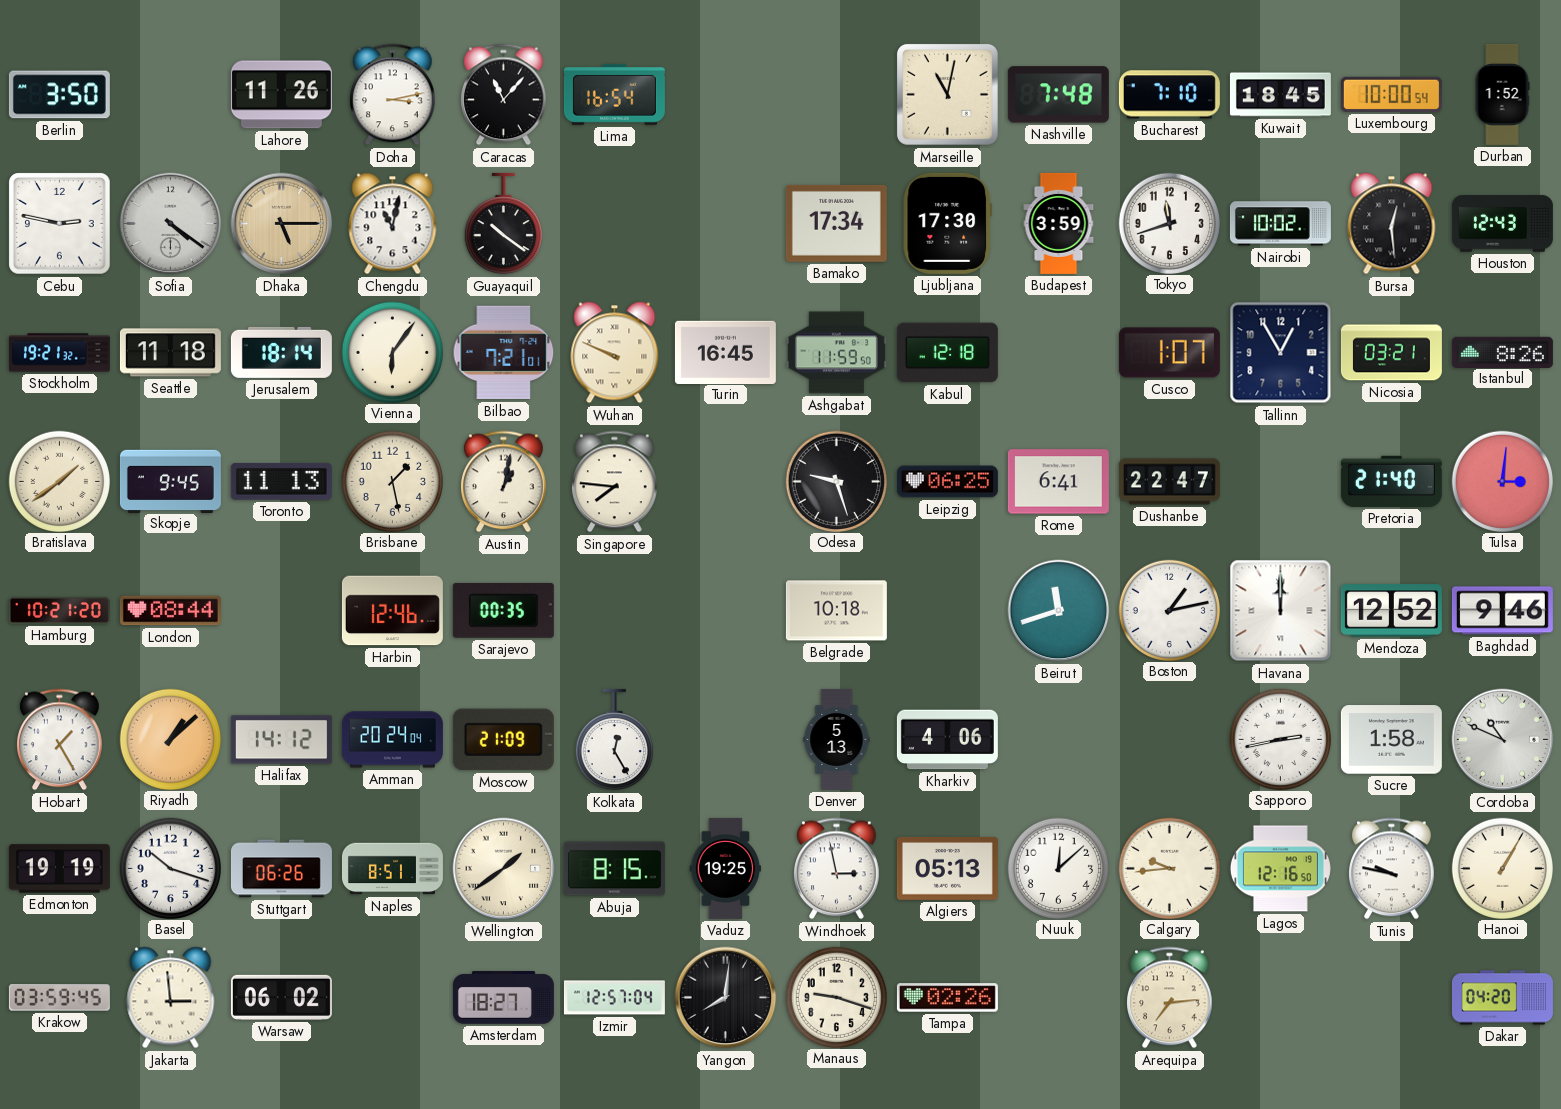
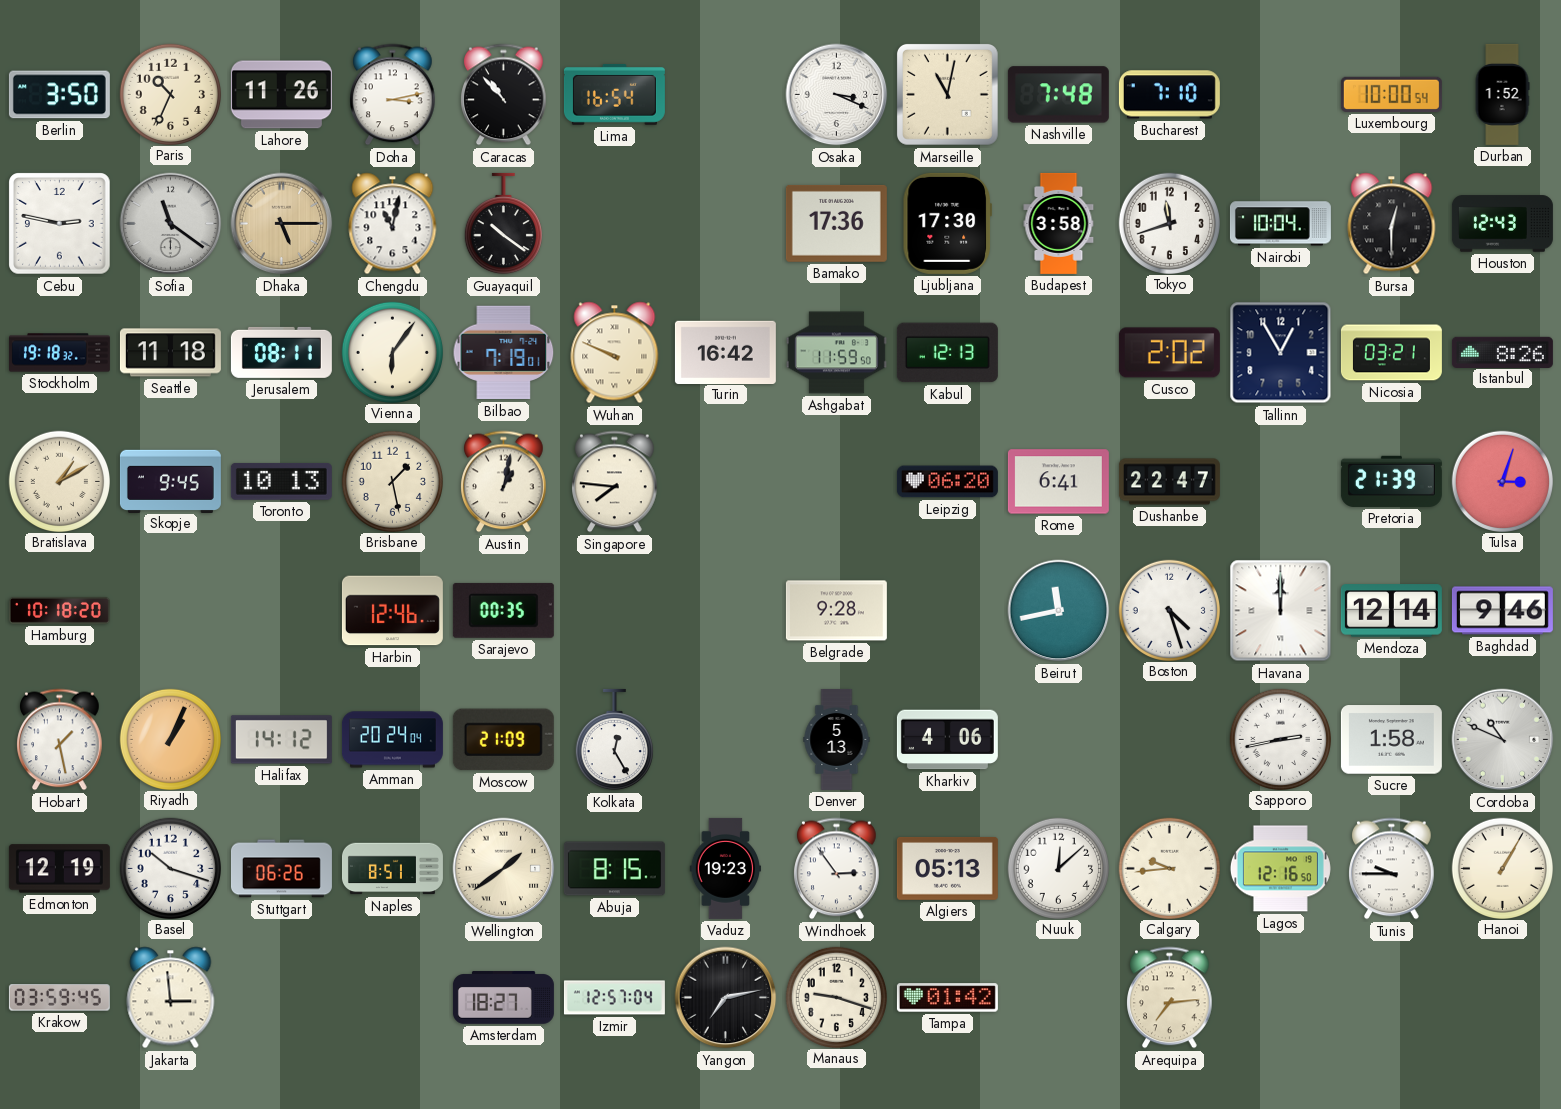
Paris: none -> 10:34 (170, 94)
Caracas: 11:07 -> 10:53 (504, 95)
Osaka: none -> 3:19 (837, 95)
Kuwait: 18:45 -> none (1280, 95)
Sofia: 4:21 -> 11:21 (171, 224)
Bamako: 17:34 -> 17:36 (836, 223)
Budapest: 3:59 -> 3:58 (1059, 223)
Nairobi: 10:02 -> 10:04 (1280, 224)
Bursa: 12:29 -> 12:30 (1392, 224)
Stockholm: 19:21 -> 19:18 (59, 353)
Jerusalem: 18:14 -> 08:11 (281, 352)
Bilbao: 7:21 -> 7:19 (504, 353)
Turin: 16:45 -> 16:42 (725, 352)
Kabul: 12:18 -> 12:13 (947, 353)
Cusco: 1:07 -> 2:02 (1169, 353)
Bratislava: 1:39 -> 1:10 (59, 481)
Toronto: 11:13 -> 10:13 (281, 481)
Odesa: 9:27 -> none (836, 481)
Leipzig: 06:25 -> 06:20 (947, 482)
Pretoria: 21:40 -> 21:39 (1391, 481)
Tulsa: 3:01 -> 3:03 (1502, 481)
Hamburg: 10:21 -> 10:18 (59, 610)
London: 08:44 -> none (170, 611)
Belgrade: 10:18 -> 9:28 (836, 611)
Beirut: 11:42 -> 11:43 (1059, 611)
Boston: 1:13 -> 4:27 (1169, 610)
Mendoza: 12:52 -> 12:14 (1391, 611)
Hobart: 1:25 -> 1:28 (60, 740)
Riyadh: 1:08 -> 1:04 (170, 739)
Edmonton: 19:19 -> 12:19 (59, 869)
Vaduz: 19:25 -> 19:23 (725, 868)
Windhoek: 2:58 -> 2:54 (837, 869)
Tunis: 9:47 -> 9:45 (1392, 869)
Warsaw: 06:02 -> none (281, 997)
Yangon: 8:01 -> 7:13 (726, 998)
Tampa: 02:26 -> 01:42 (947, 998)
Dakar: 04:20 -> none (1502, 998)
